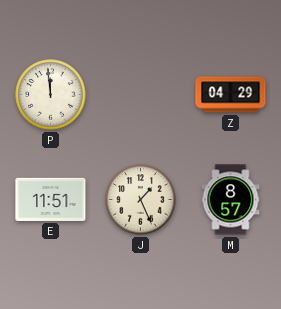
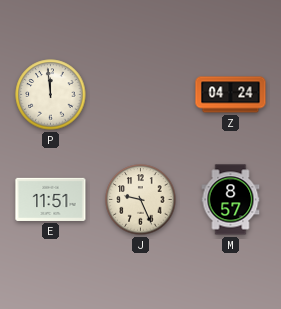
Z: 04:29 -> 04:24 (231, 95)
J: 1:26 -> 9:26 (141, 200)
